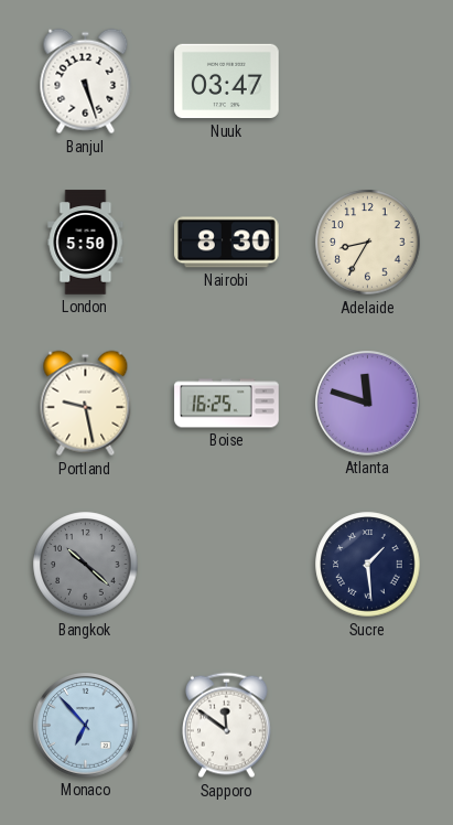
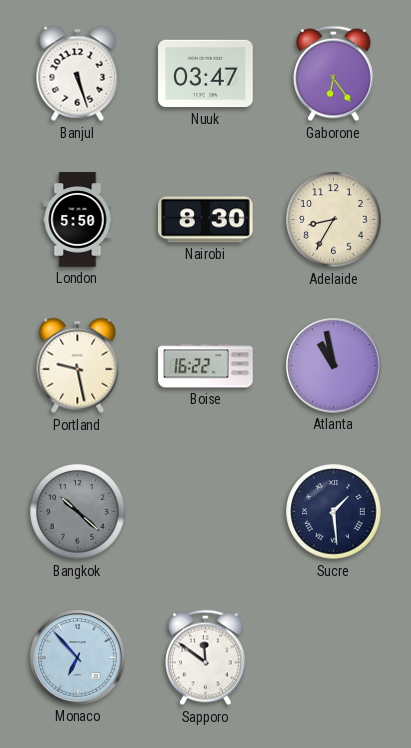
Gaborone: none -> 6:24 (334, 74)
Boise: 16:25 -> 16:22 (206, 366)
Atlanta: 11:48 -> 10:58 (334, 366)
